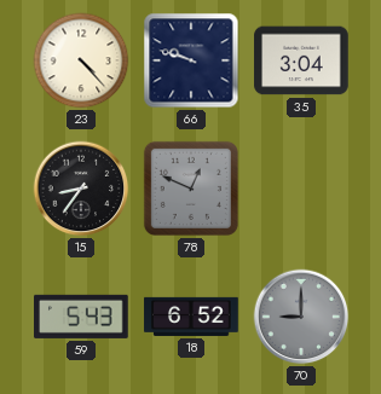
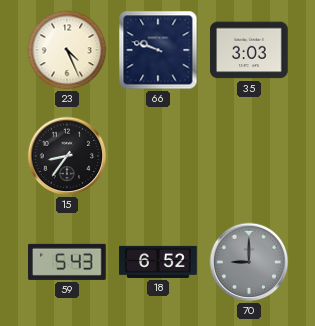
23: 4:23 -> 4:26 (67, 50)
35: 3:04 -> 3:03 (249, 50)
78: 12:49 -> none (191, 189)
